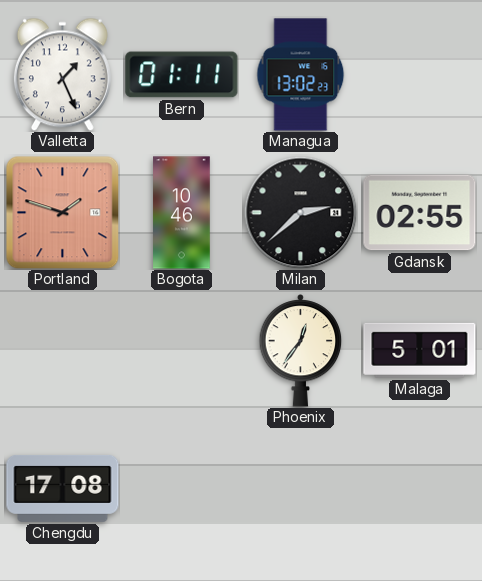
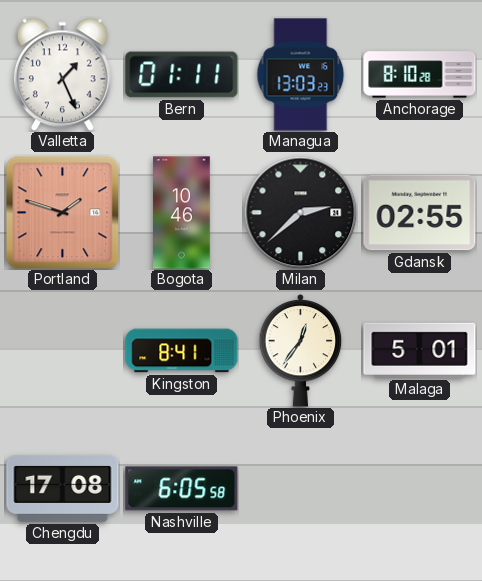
Managua: 13:02 -> 13:03 (301, 75)
Anchorage: none -> 8:10 (420, 75)
Kingston: none -> 8:41 (182, 351)
Nashville: none -> 6:05 (182, 489)
